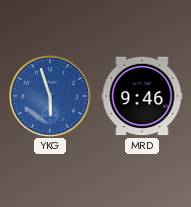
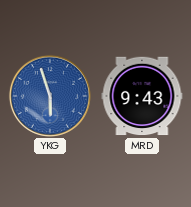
MRD: 9:46 -> 9:43 (142, 96)
